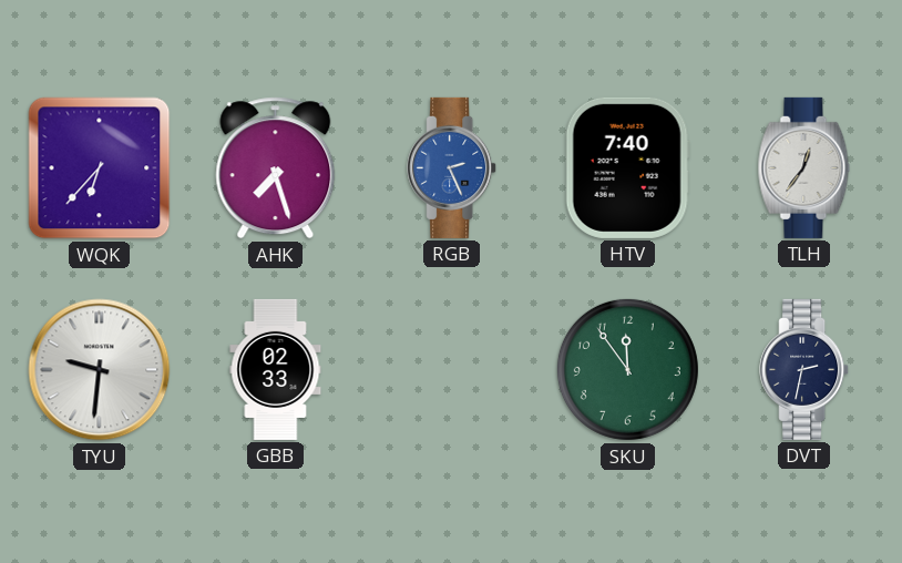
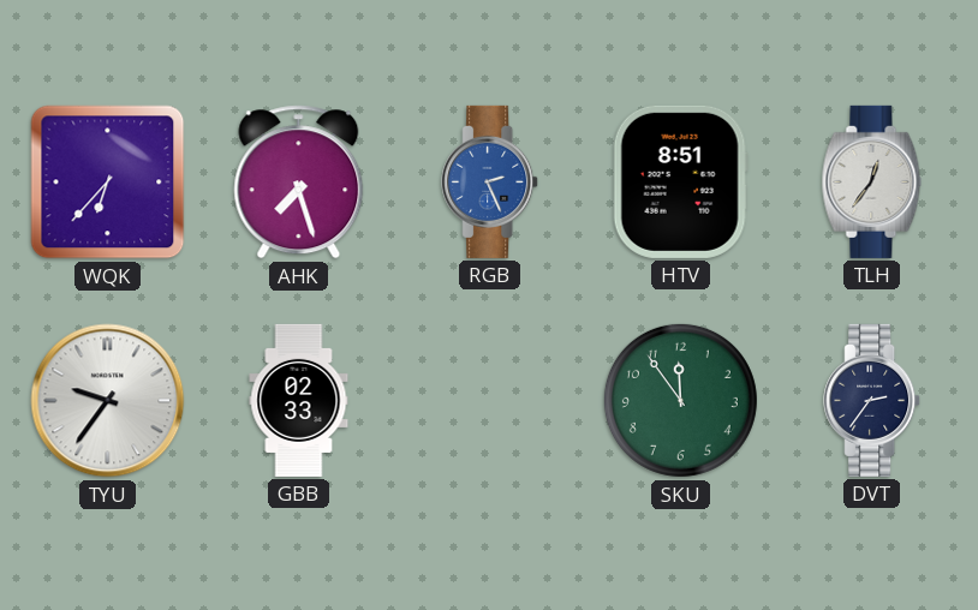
HTV: 7:40 -> 8:51 (680, 181)
TYU: 9:31 -> 9:36 (108, 401)
DVT: 2:32 -> 2:36 (872, 400)
